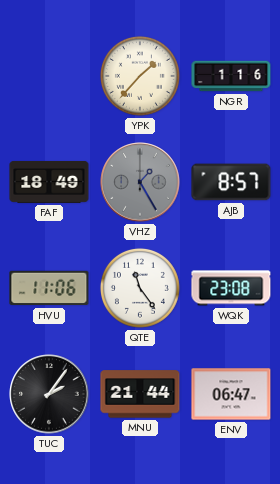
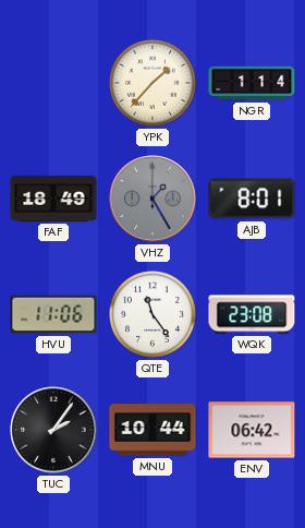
NGR: 1:16 -> 1:14 (252, 83)
AJB: 8:57 -> 8:01 (252, 199)
MNU: 21:44 -> 10:44 (152, 430)
ENV: 06:47 -> 06:42 (252, 430)
